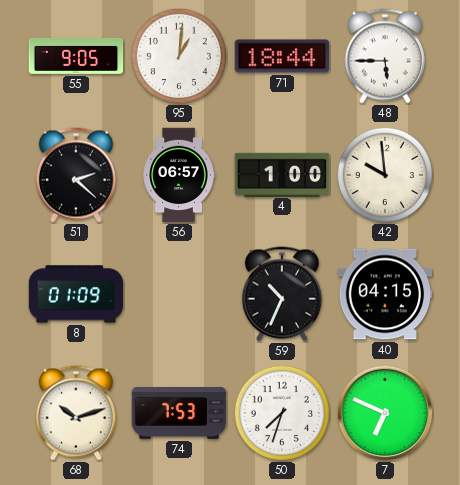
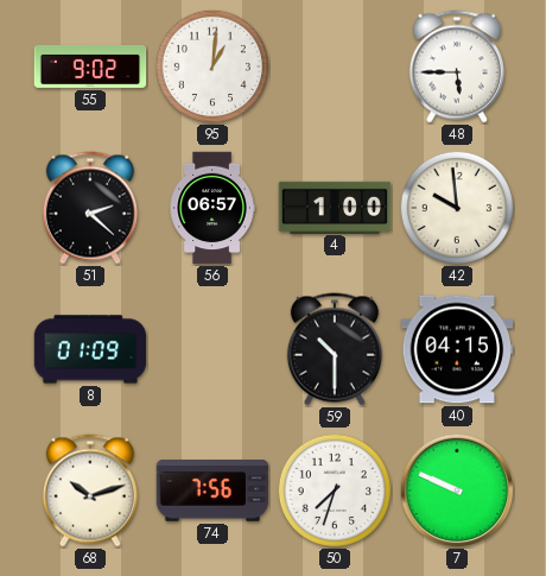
55: 9:05 -> 9:02 (90, 67)
71: 18:44 -> none (282, 56)
59: 10:34 -> 10:30 (335, 349)
74: 7:53 -> 7:56 (212, 490)
7: 6:49 -> 9:49 (457, 490)
